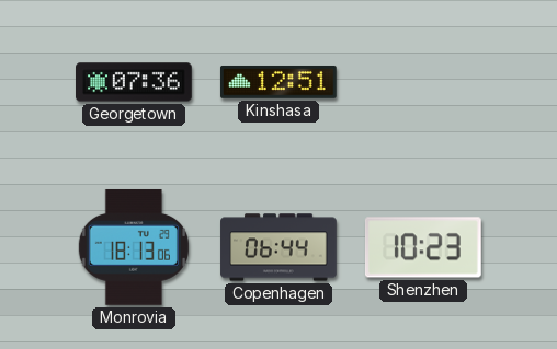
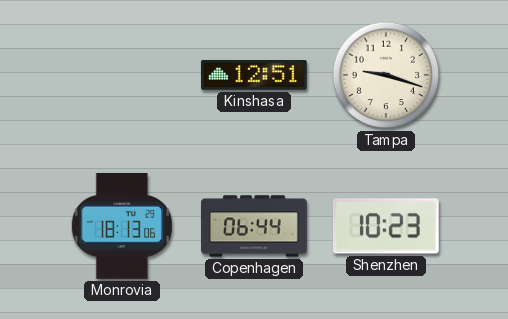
Georgetown: 07:36 -> none (135, 82)
Tampa: none -> 9:18 (386, 75)
